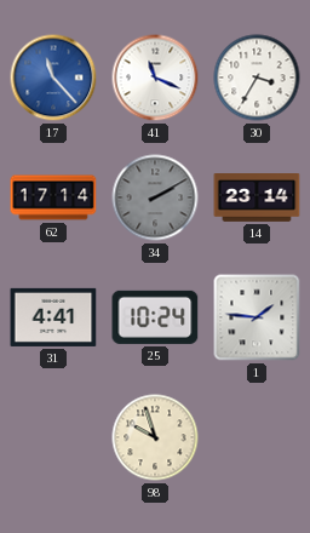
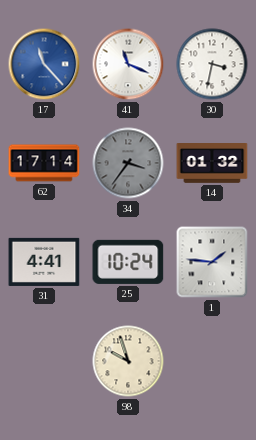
30: 3:35 -> 3:32 (212, 64)
34: 2:10 -> 3:36 (128, 163)
14: 23:14 -> 01:32 (212, 163)
